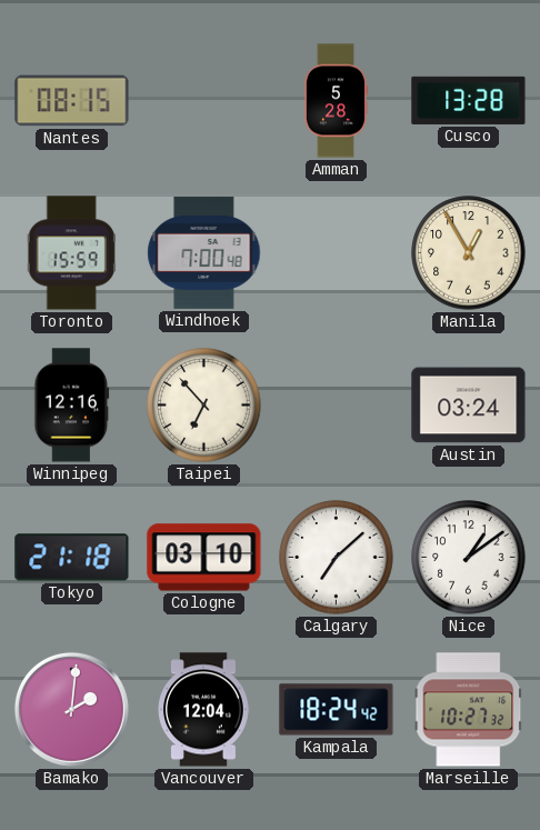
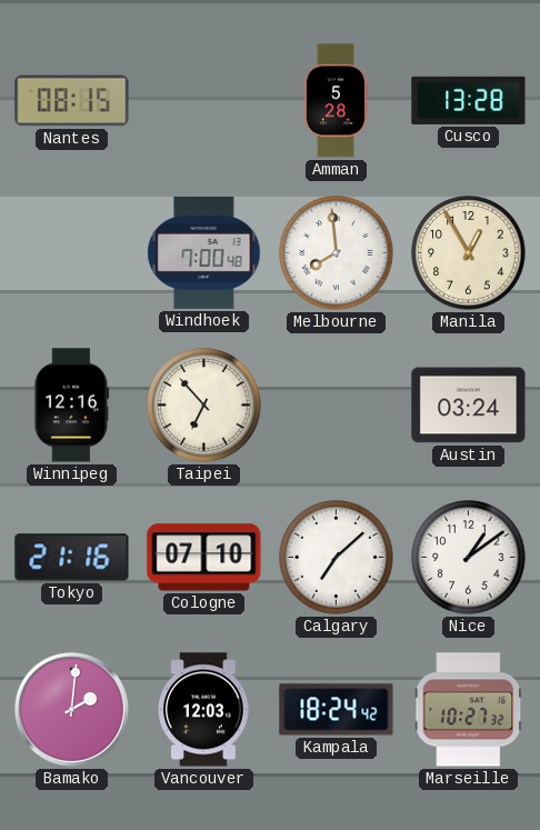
Toronto: 15:59 -> none (71, 253)
Melbourne: none -> 7:59 (337, 253)
Tokyo: 21:18 -> 21:16 (72, 558)
Cologne: 03:10 -> 07:10 (204, 558)
Vancouver: 12:04 -> 12:03 (203, 710)
